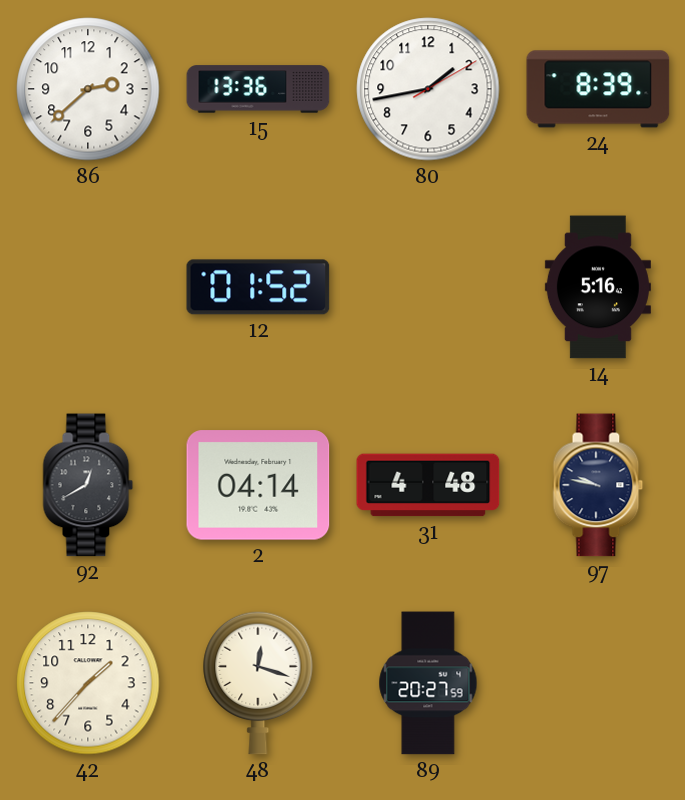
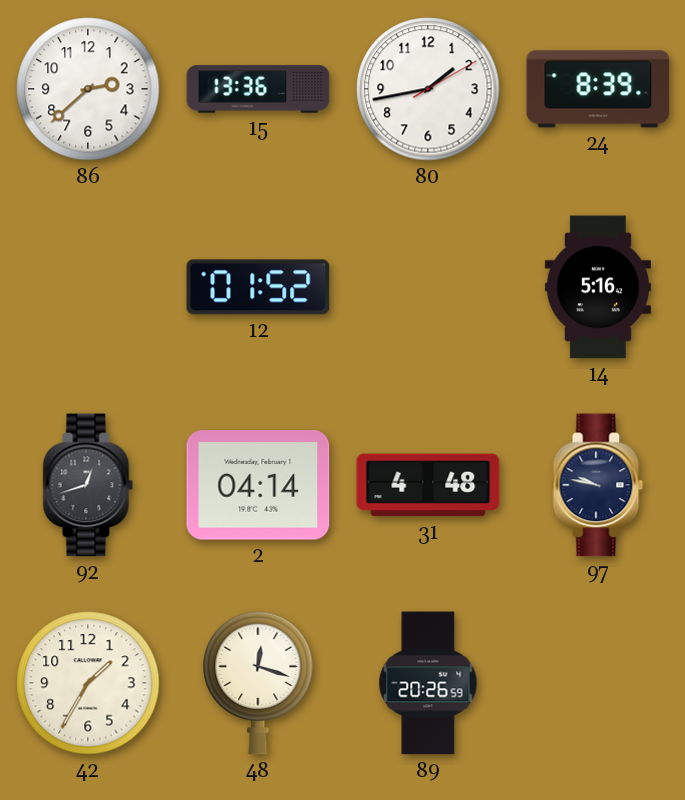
92: 12:40 -> 12:42 (88, 485)
42: 1:37 -> 1:35 (88, 683)
89: 20:27 -> 20:26 (428, 683)
